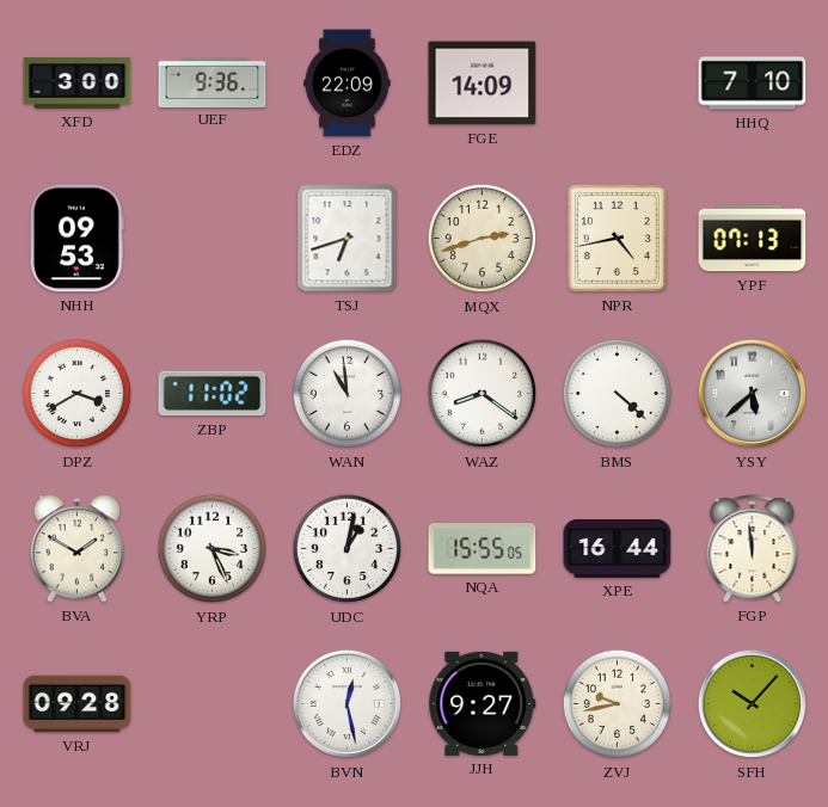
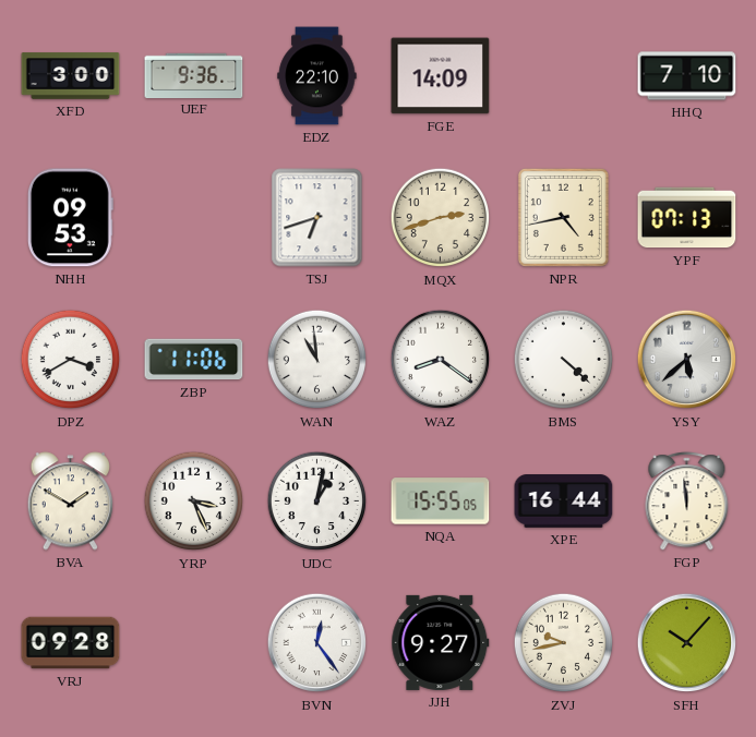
EDZ: 22:09 -> 22:10 (317, 76)
ZBP: 11:02 -> 11:06 (194, 360)
BVN: 12:28 -> 12:24 (317, 643)
